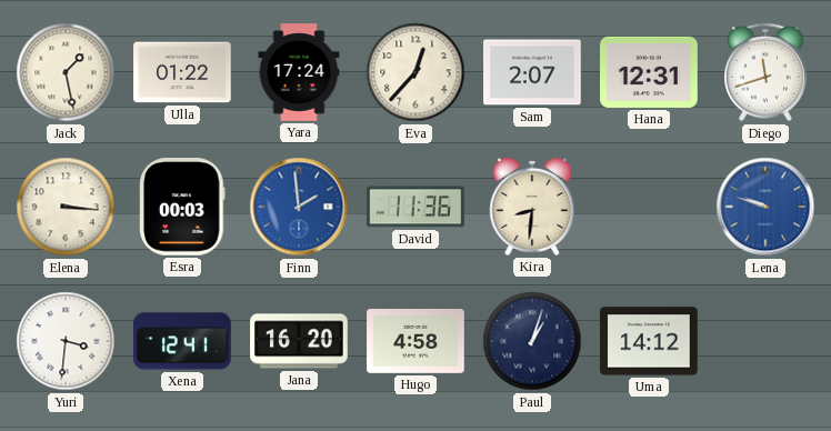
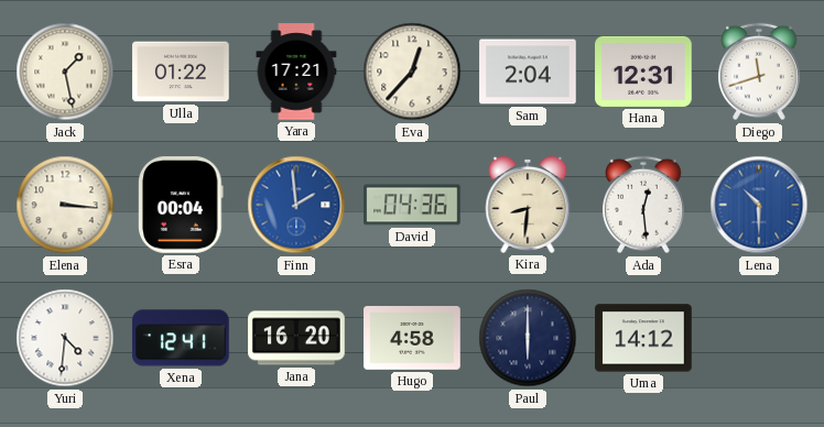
Yara: 17:24 -> 17:21 (296, 72)
Sam: 2:07 -> 2:04 (528, 72)
Esra: 00:03 -> 00:04 (182, 205)
David: 11:36 -> 04:36 (412, 205)
Ada: none -> 12:29 (644, 205)
Lena: 9:48 -> 10:30 (759, 205)
Yuri: 3:31 -> 4:31 (65, 338)
Paul: 1:03 -> 6:00 (528, 338)
